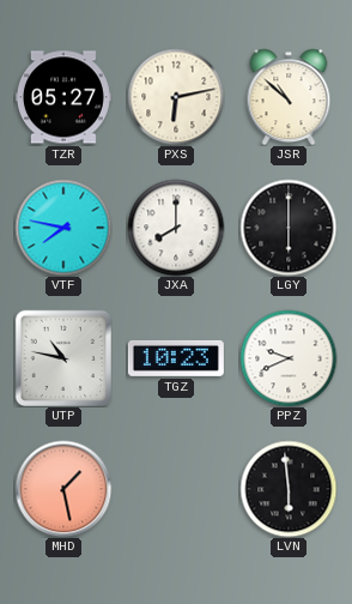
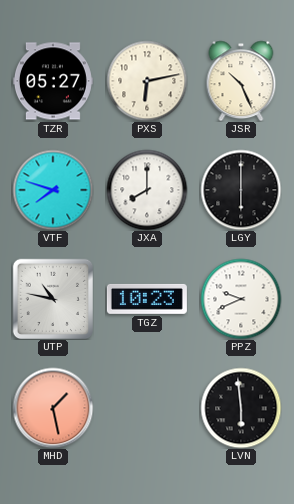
JSR: 10:52 -> 10:26 (241, 81)
VTF: 7:47 -> 7:48 (53, 190)
